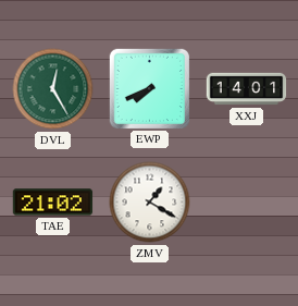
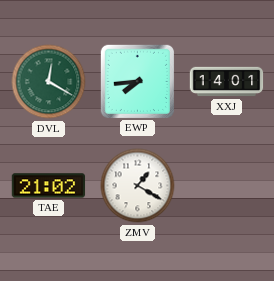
DVL: 12:25 -> 12:20 (49, 82)
EWP: 7:41 -> 7:44 (137, 81)
